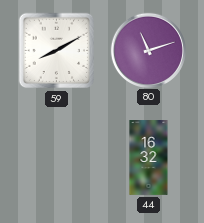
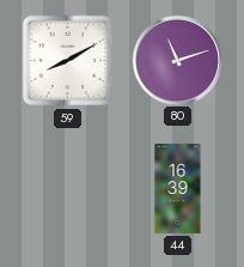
44: 16:32 -> 16:39 (178, 189)
